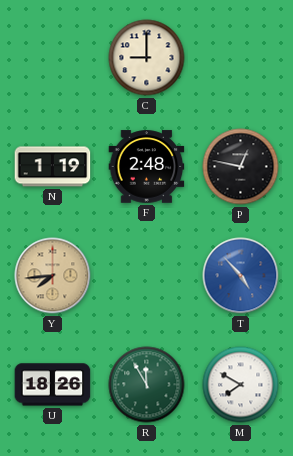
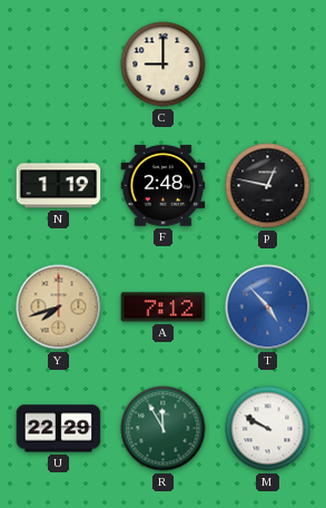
Y: 7:44 -> 7:42 (59, 307)
A: none -> 7:12 (164, 307)
U: 18:26 -> 22:29 (59, 429)
M: 7:50 -> 9:50 (268, 429)
